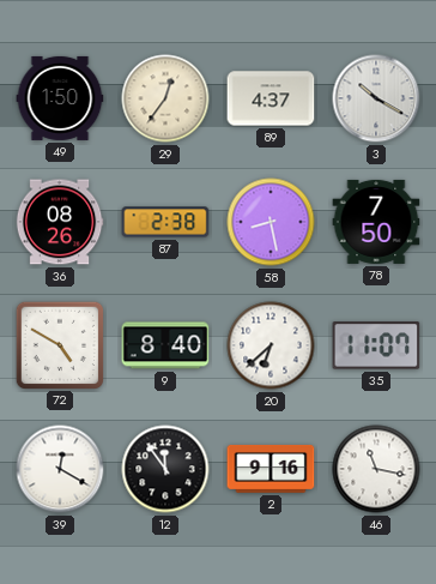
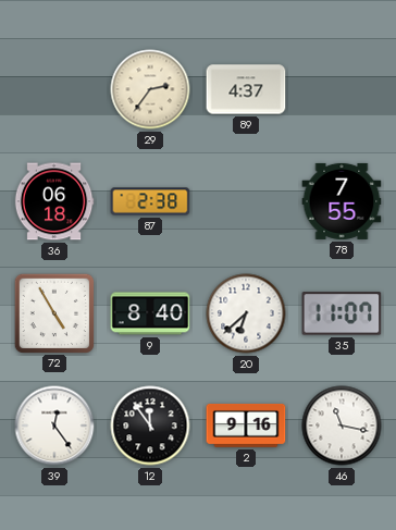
49: 1:50 -> none (60, 98)
29: 12:36 -> 2:36 (150, 89)
3: 10:20 -> none (376, 98)
36: 08:26 -> 06:18 (54, 201)
58: 8:28 -> none (271, 222)
78: 7:50 -> 7:55 (342, 201)
72: 4:50 -> 4:55 (53, 312)
39: 12:20 -> 12:24 (54, 426)
